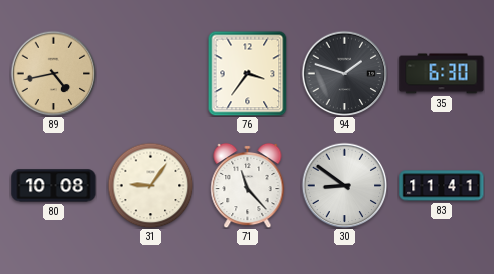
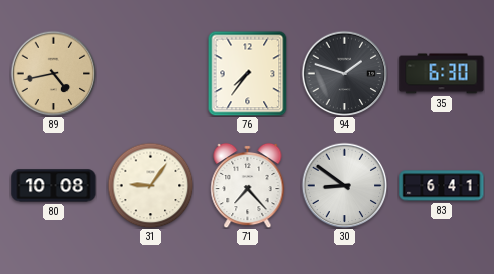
76: 3:36 -> 7:36 (248, 73)
71: 11:23 -> 7:23 (248, 185)
83: 11:41 -> 6:41 (442, 186)
